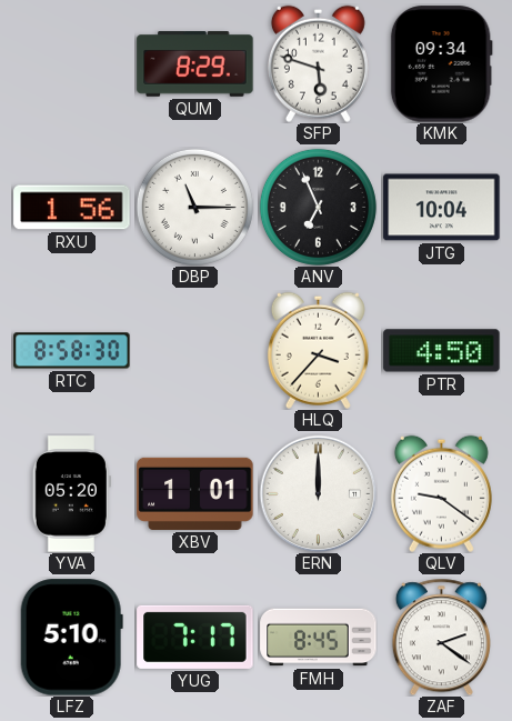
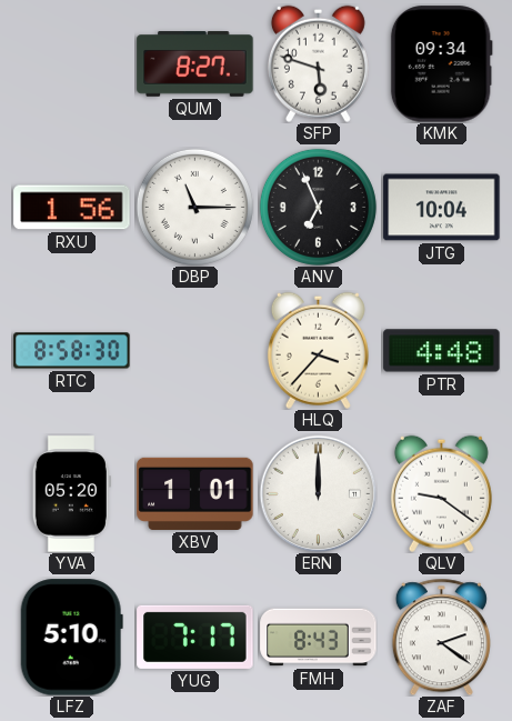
QUM: 8:29 -> 8:27 (195, 64)
PTR: 4:50 -> 4:48 (442, 351)
FMH: 8:45 -> 8:43 (319, 638)
